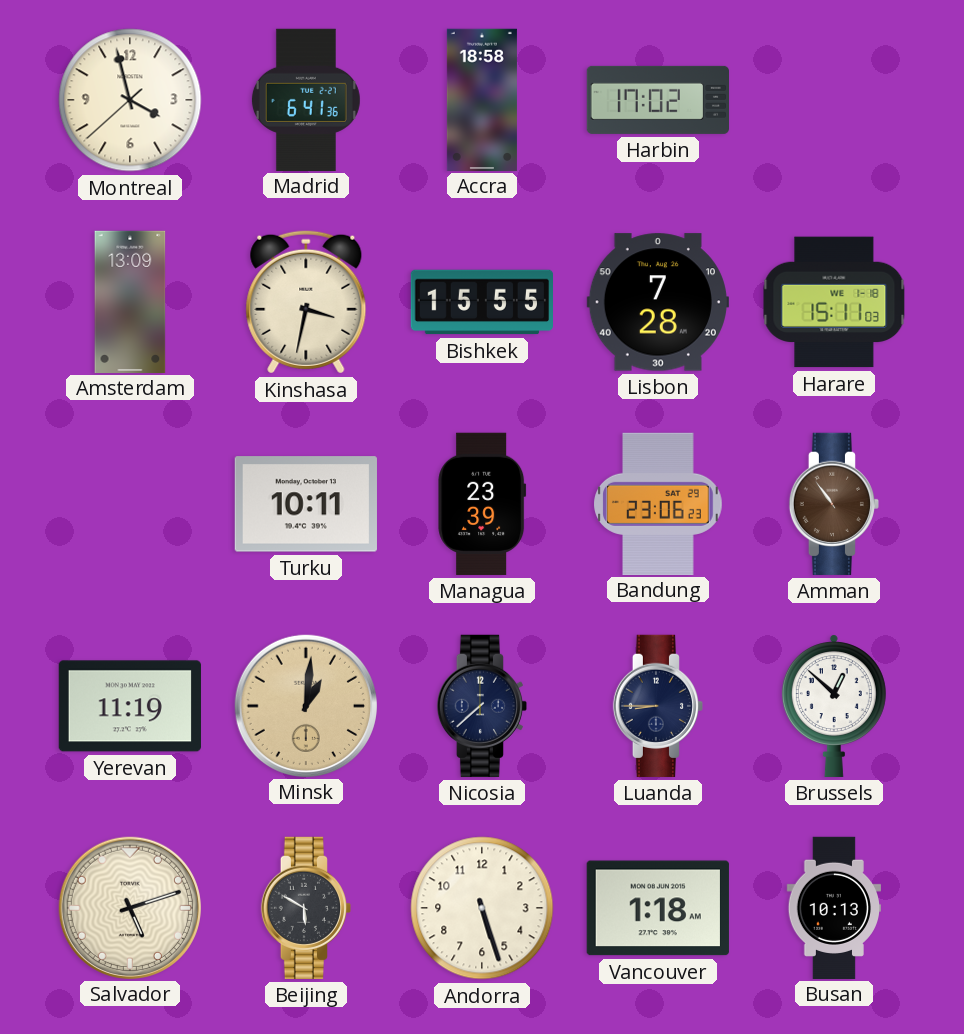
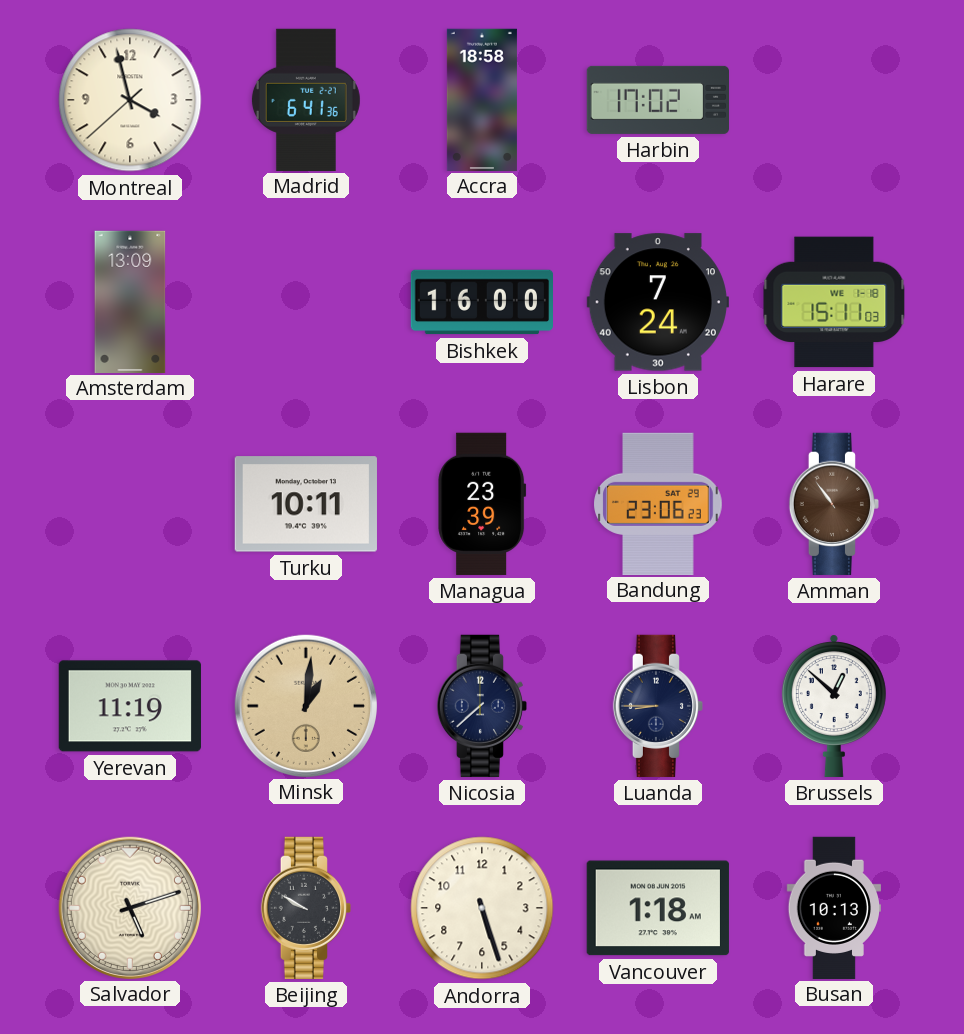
Kinshasa: 3:32 -> none (306, 302)
Bishkek: 15:55 -> 16:00 (481, 302)
Lisbon: 7:28 -> 7:24 (658, 302)
Beijing: 5:50 -> 9:50 (305, 908)
